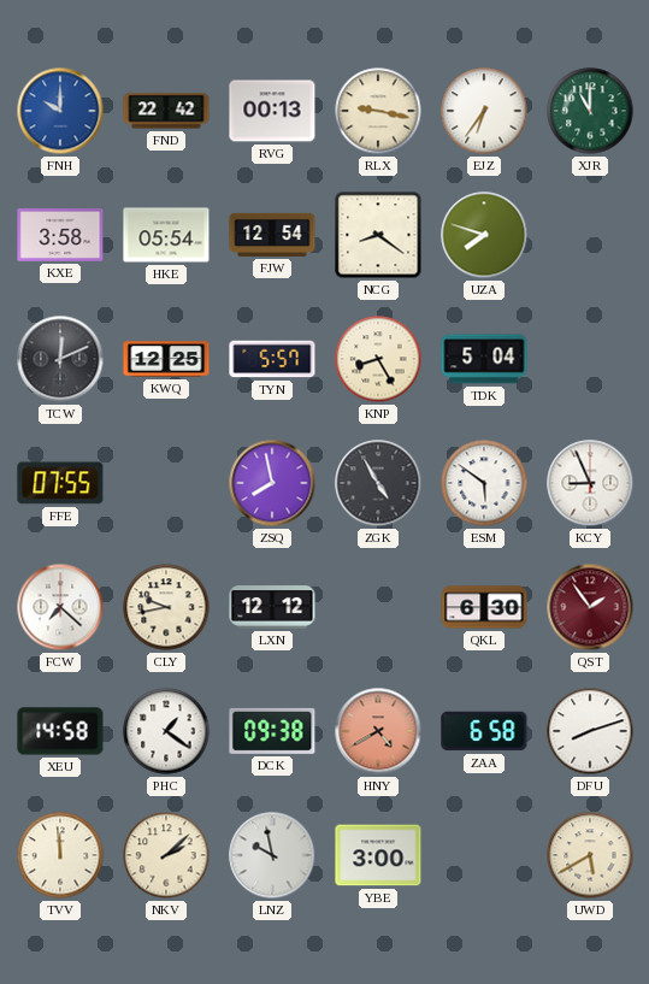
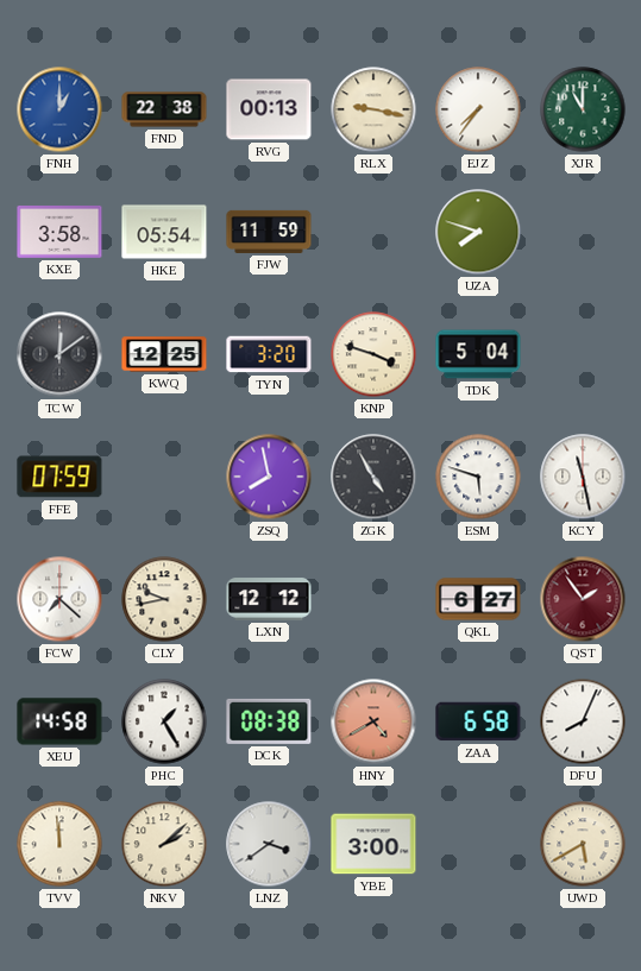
FNH: 10:00 -> 1:00 (59, 109)
FND: 22:42 -> 22:38 (164, 109)
EJZ: 6:36 -> 7:36 (478, 109)
FJW: 12:54 -> 11:59 (269, 232)
NCG: 8:21 -> none (378, 235)
TCW: 12:11 -> 12:09 (59, 354)
TYN: 5:57 -> 3:20 (269, 354)
KNP: 8:25 -> 3:48 (373, 354)
FFE: 07:55 -> 07:59 (59, 477)
ESM: 5:51 -> 5:48 (478, 477)
KCY: 8:56 -> 11:28 (583, 477)
QKL: 6:30 -> 6:27 (478, 599)
PHC: 1:21 -> 1:25 (164, 721)
DCK: 09:38 -> 08:38 (269, 721)
DFU: 8:12 -> 8:04 (583, 721)
LNZ: 9:58 -> 3:39 (269, 844)
